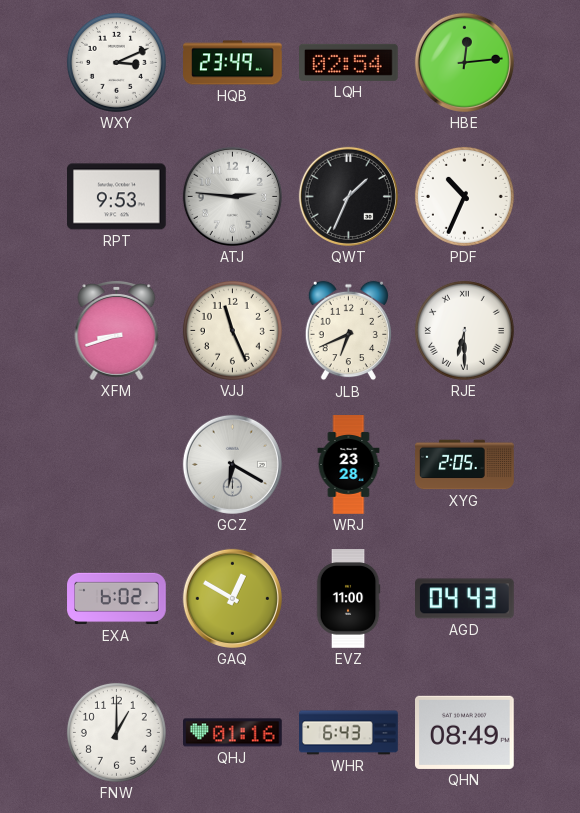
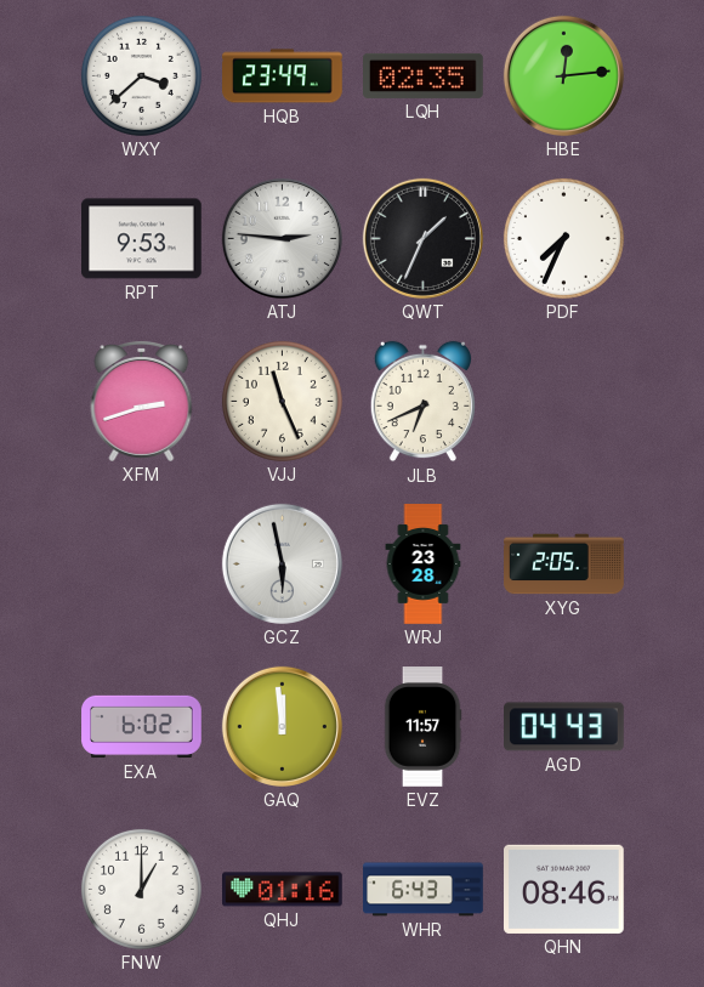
WXY: 3:11 -> 3:38 (141, 75)
LQH: 02:54 -> 02:35 (424, 75)
PDF: 10:34 -> 7:34 (563, 238)
XFM: 8:42 -> 2:42 (142, 402)
RJE: 6:30 -> none (464, 330)
GCZ: 6:20 -> 5:58 (282, 563)
GAQ: 12:50 -> 11:59 (282, 726)
EVZ: 11:00 -> 11:57 (422, 727)
QHN: 08:49 -> 08:46 (564, 889)
